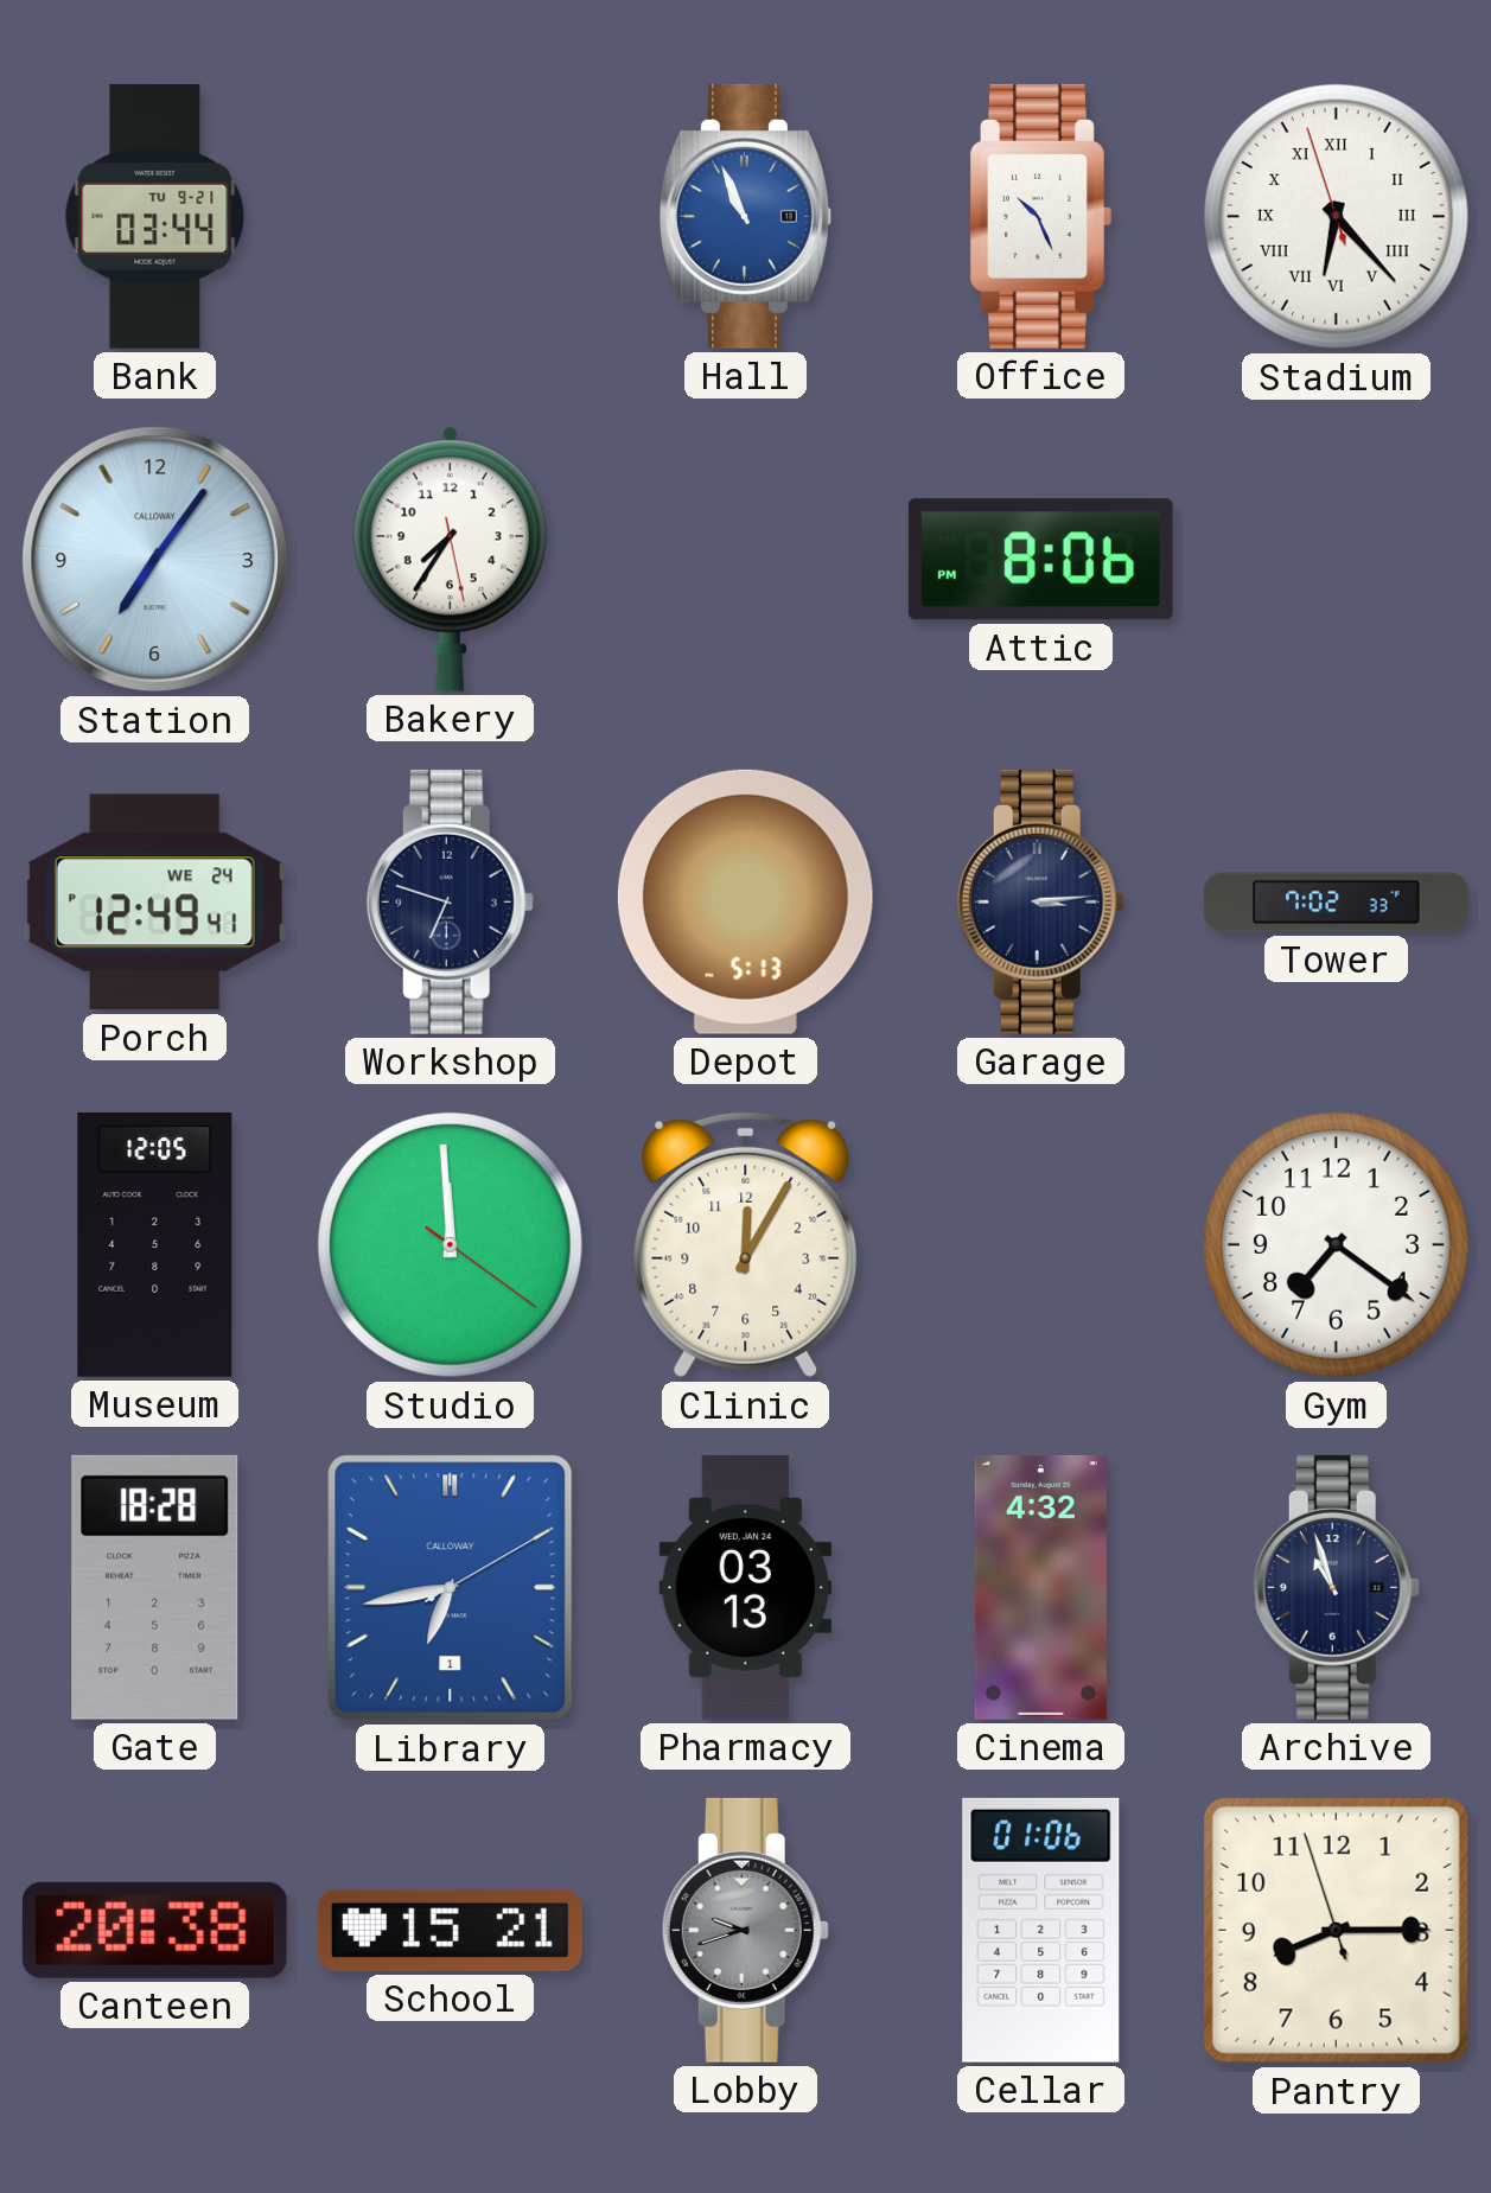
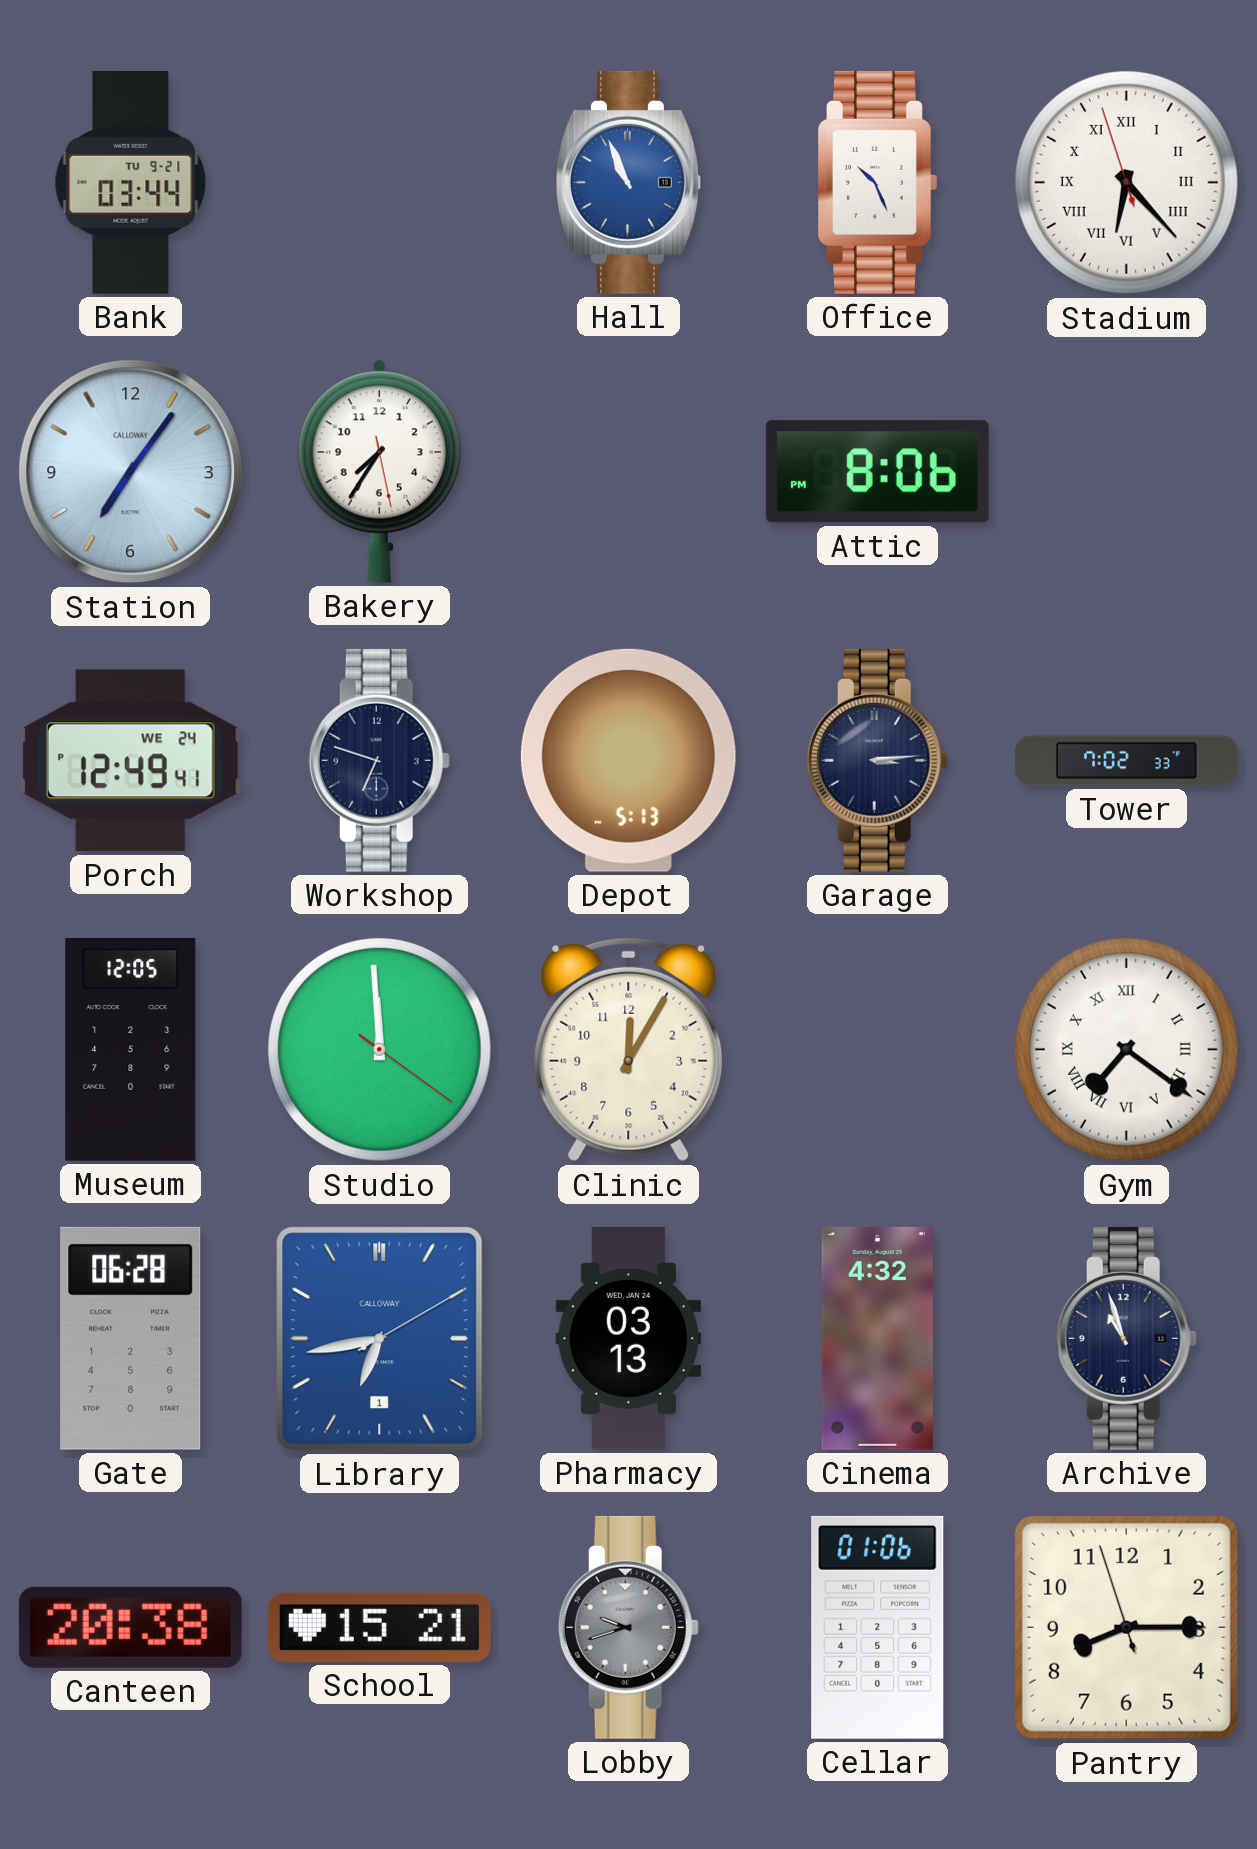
Gym numerals: Arabic -> Roman (1126, 1049)
Gate: 18:28 -> 06:28 (131, 1338)
